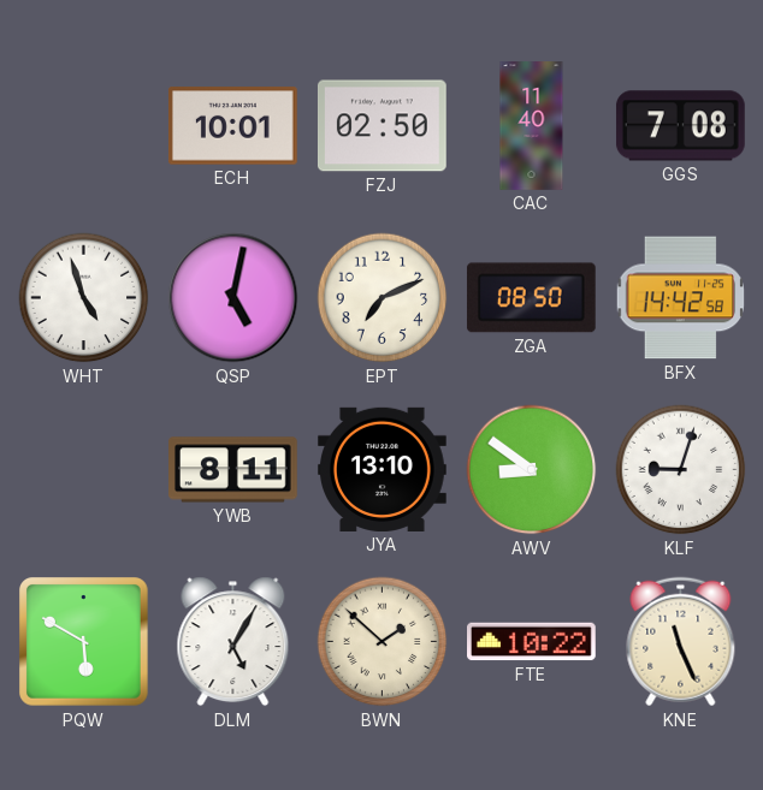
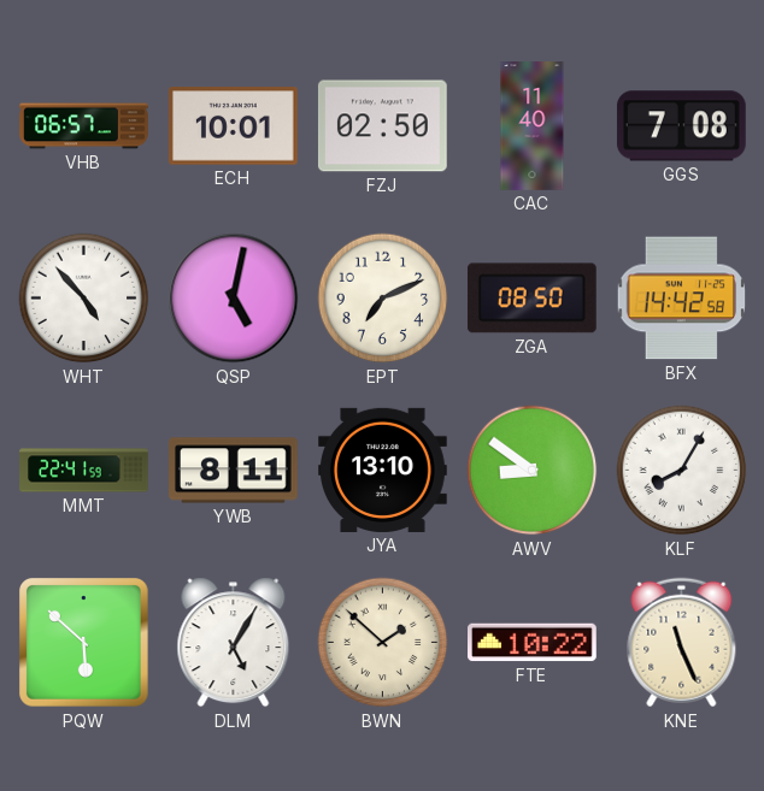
VHB: none -> 06:57 (84, 126)
WHT: 4:57 -> 4:53 (84, 299)
MMT: none -> 22:41 (84, 471)
KLF: 9:03 -> 8:05 (682, 471)
PQW: 5:50 -> 5:52 (84, 643)
